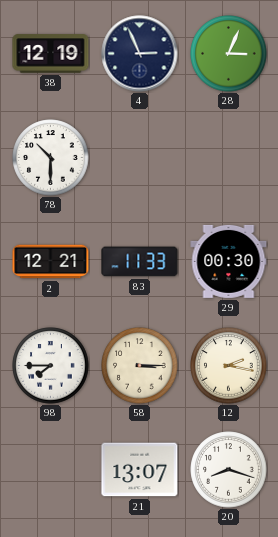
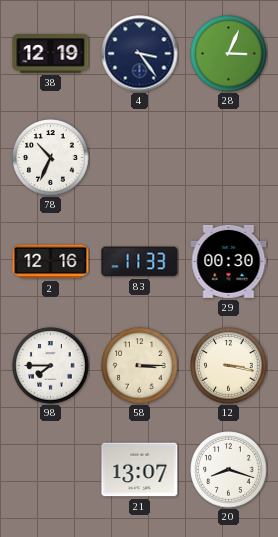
4: 2:56 -> 3:24 (140, 54)
78: 10:30 -> 10:34 (51, 158)
2: 12:21 -> 12:16 (51, 262)
12: 2:17 -> 3:17 (229, 366)
